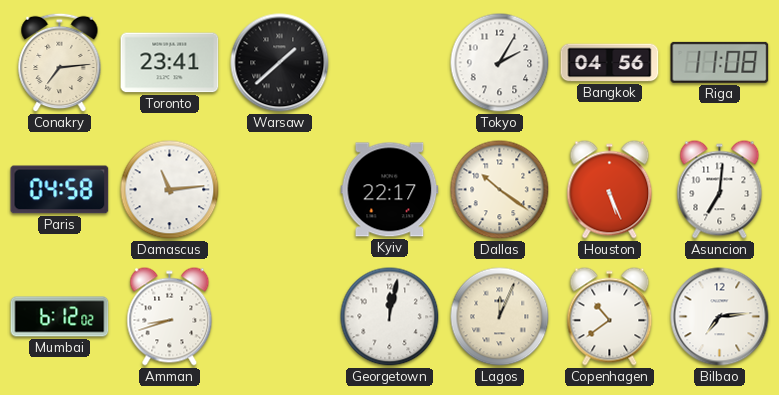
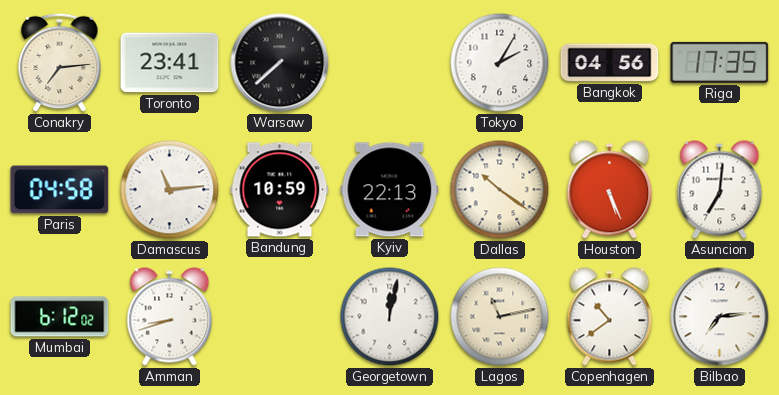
Warsaw: 1:38 -> 7:38 (280, 63)
Riga: 11:08 -> 17:35 (720, 62)
Bandung: none -> 10:59 (280, 190)
Kyiv: 22:17 -> 22:13 (390, 190)
Lagos: 12:04 -> 11:13 (500, 317)
